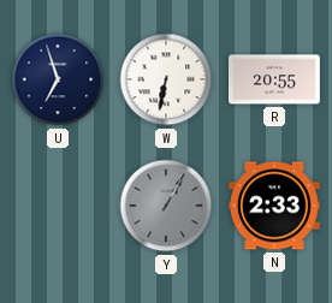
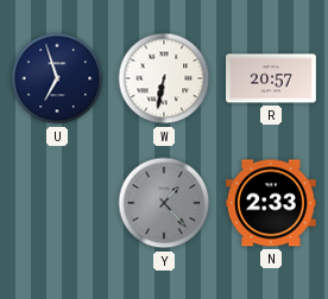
R: 20:55 -> 20:57 (272, 78)
Y: 1:05 -> 1:23 (164, 203)
